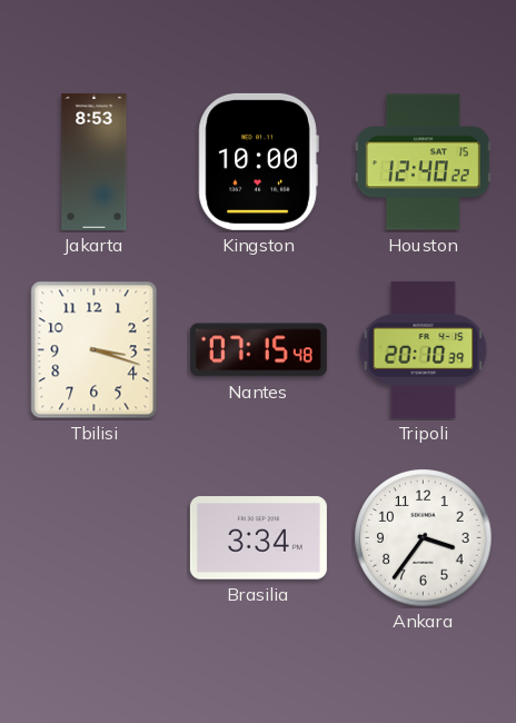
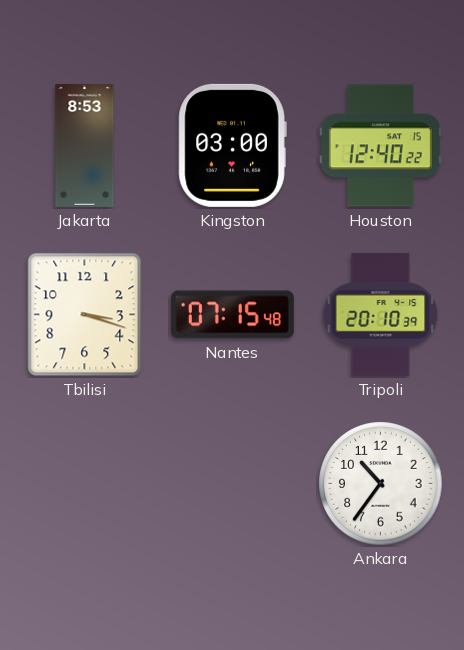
Kingston: 10:00 -> 03:00 (232, 145)
Brasilia: 3:34 -> none (258, 538)
Ankara: 3:36 -> 10:36 (381, 484)
